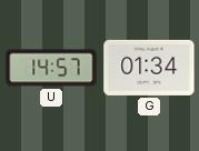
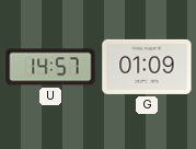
G: 01:34 -> 01:09 (147, 67)
